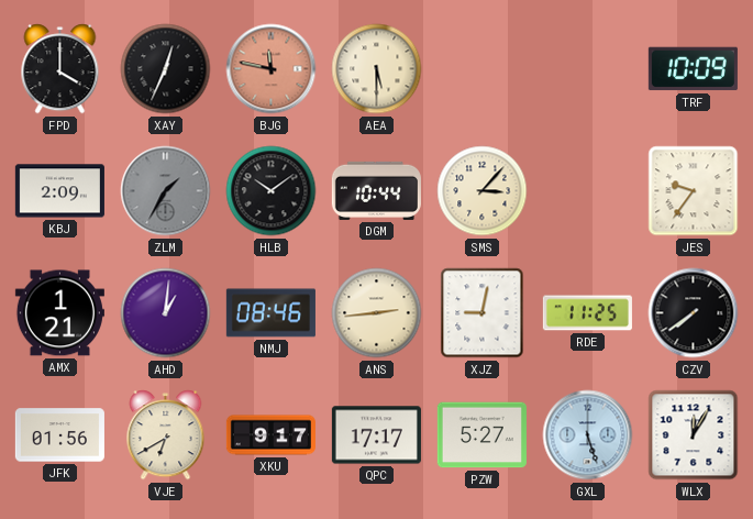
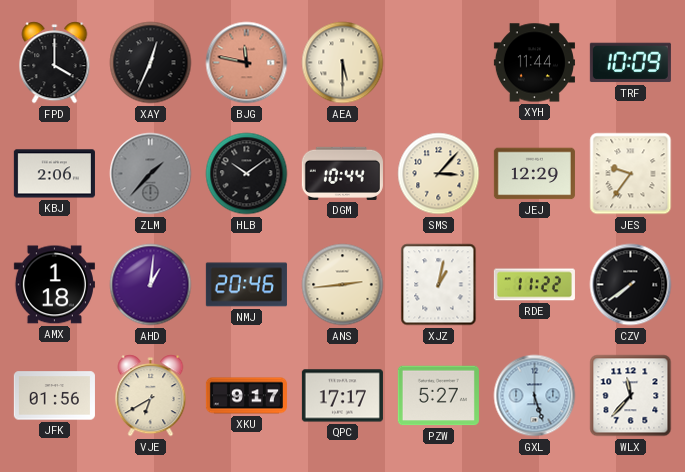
XYH: none -> 11:44 (534, 63)
KBJ: 2:09 -> 2:06 (54, 174)
ZLM: 1:35 -> 1:37 (151, 174)
JEJ: none -> 12:29 (534, 174)
AMX: 1:21 -> 1:18 (54, 285)
NMJ: 08:46 -> 20:46 (246, 285)
XJZ: 9:02 -> 1:02 (439, 285)
RDE: 11:25 -> 11:22 (534, 285)
WLX: 12:05 -> 11:37 (631, 396)
